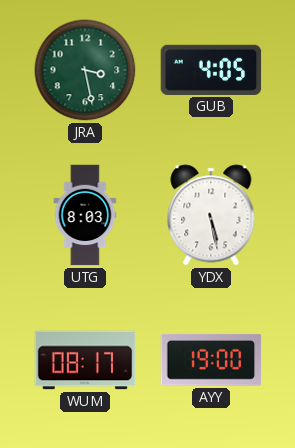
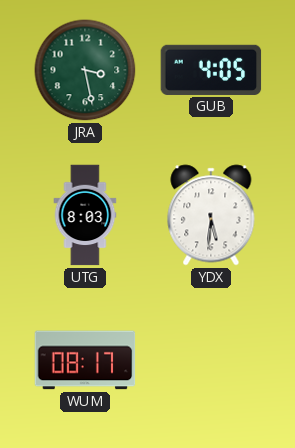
YDX: 5:28 -> 5:31 (211, 215)
AYY: 19:00 -> none (211, 360)
